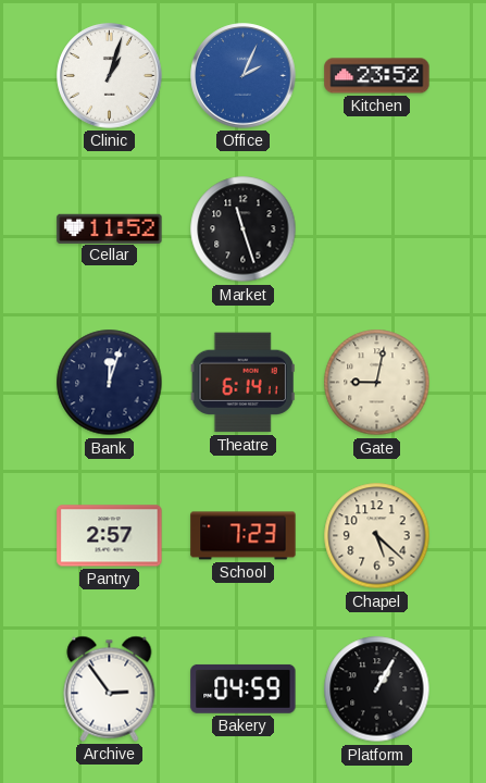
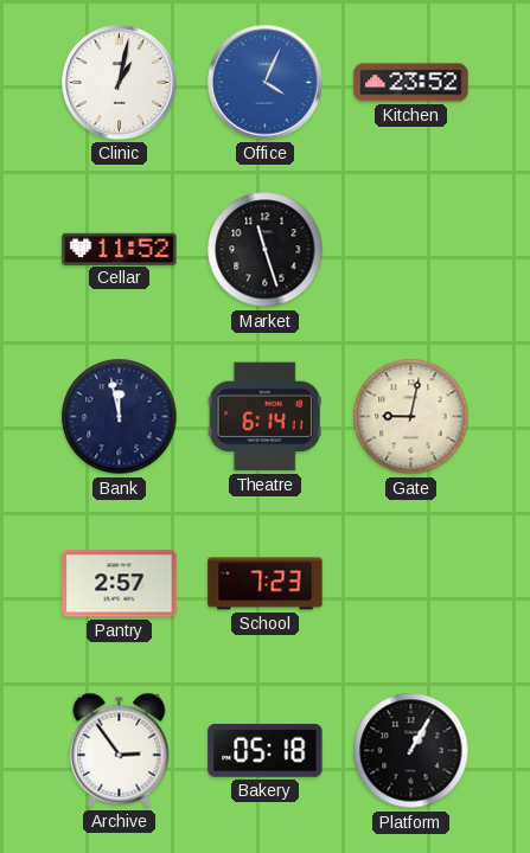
Clinic: 1:03 -> 1:02 (120, 83)
Office: 2:04 -> 4:04 (266, 83)
Bank: 12:03 -> 11:58 (120, 417)
Chapel: 5:22 -> none (377, 536)
Bakery: 04:59 -> 05:18 (266, 750)
